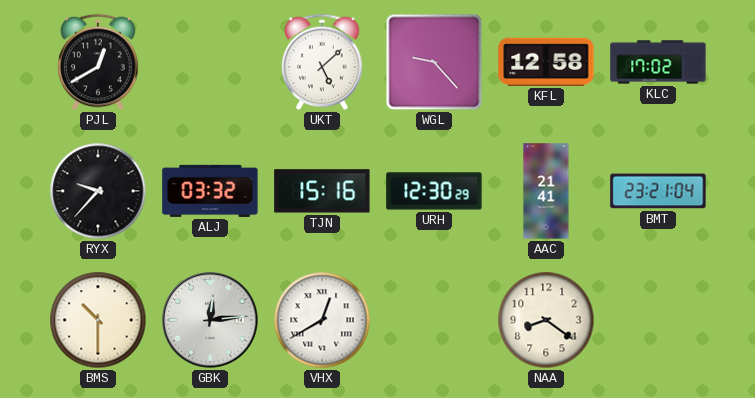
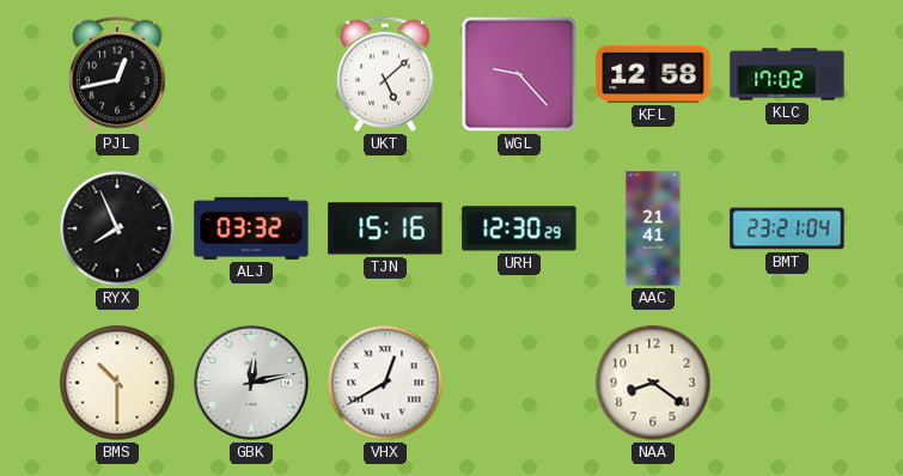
PJL: 12:40 -> 12:43 (117, 74)
RYX: 9:37 -> 7:56 (117, 228)
GBK: 12:14 -> 12:13 (251, 383)
